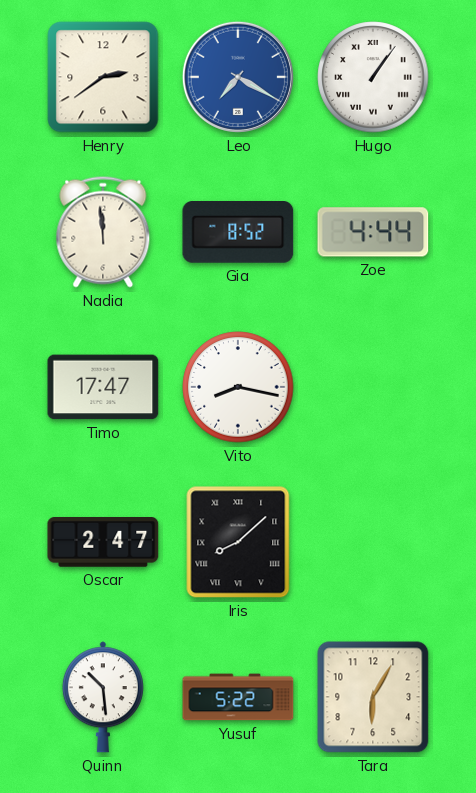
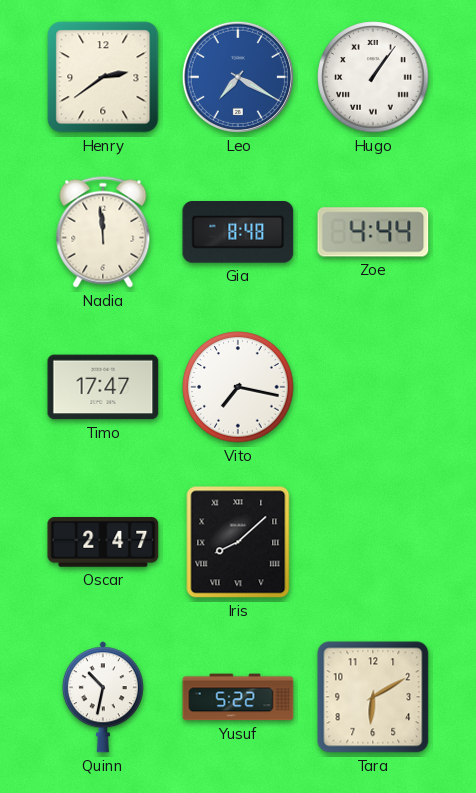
Gia: 8:52 -> 8:48 (238, 232)
Vito: 8:17 -> 7:17 (238, 387)
Quinn: 10:29 -> 10:32 (103, 697)
Tara: 6:05 -> 6:10 (373, 697)
